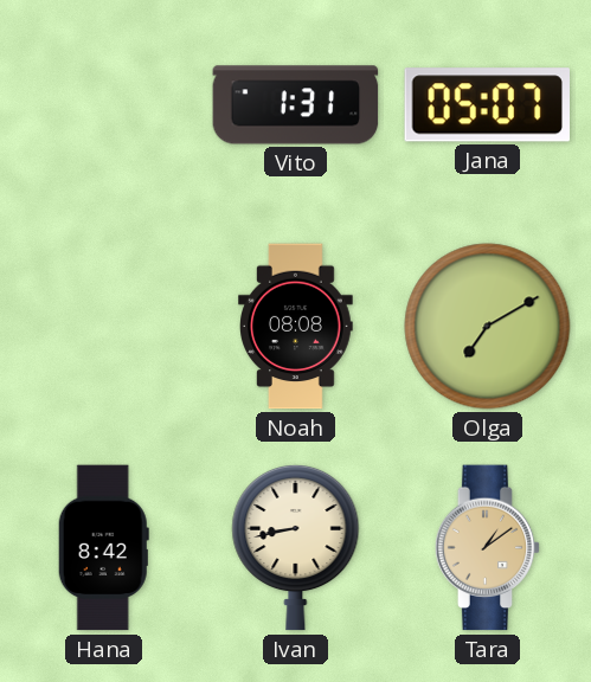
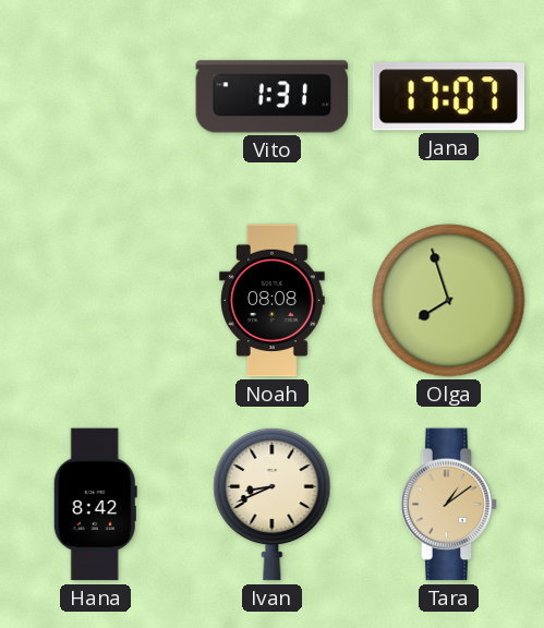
Jana: 05:07 -> 17:07 (448, 97)
Olga: 7:10 -> 7:57 (449, 301)
Ivan: 8:43 -> 8:41 (273, 504)
